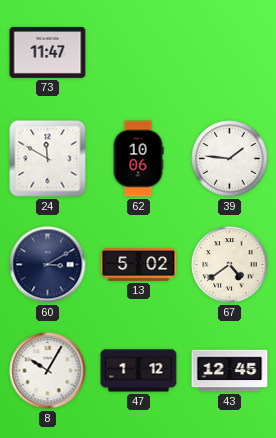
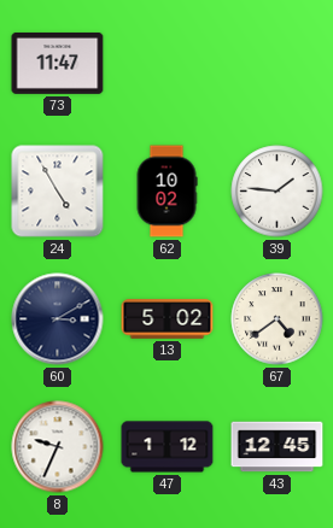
24: 11:50 -> 4:55 (58, 192)
62: 10:06 -> 10:02 (166, 192)
8: 10:05 -> 9:34 (58, 447)
